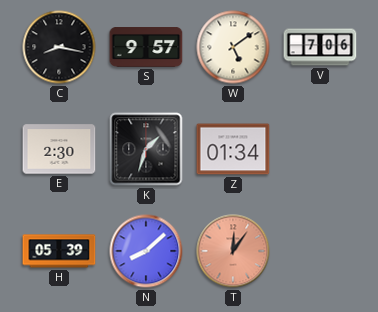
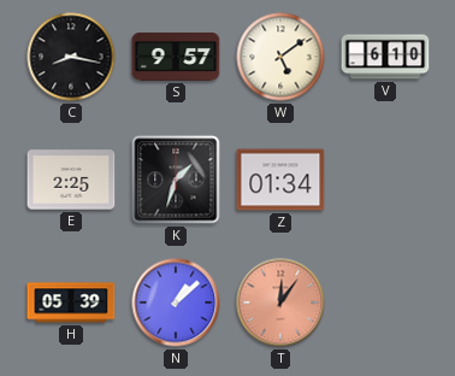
V: 7:06 -> 6:10 (385, 57)
E: 2:30 -> 2:25 (71, 180)
N: 8:08 -> 1:08 (176, 302)
